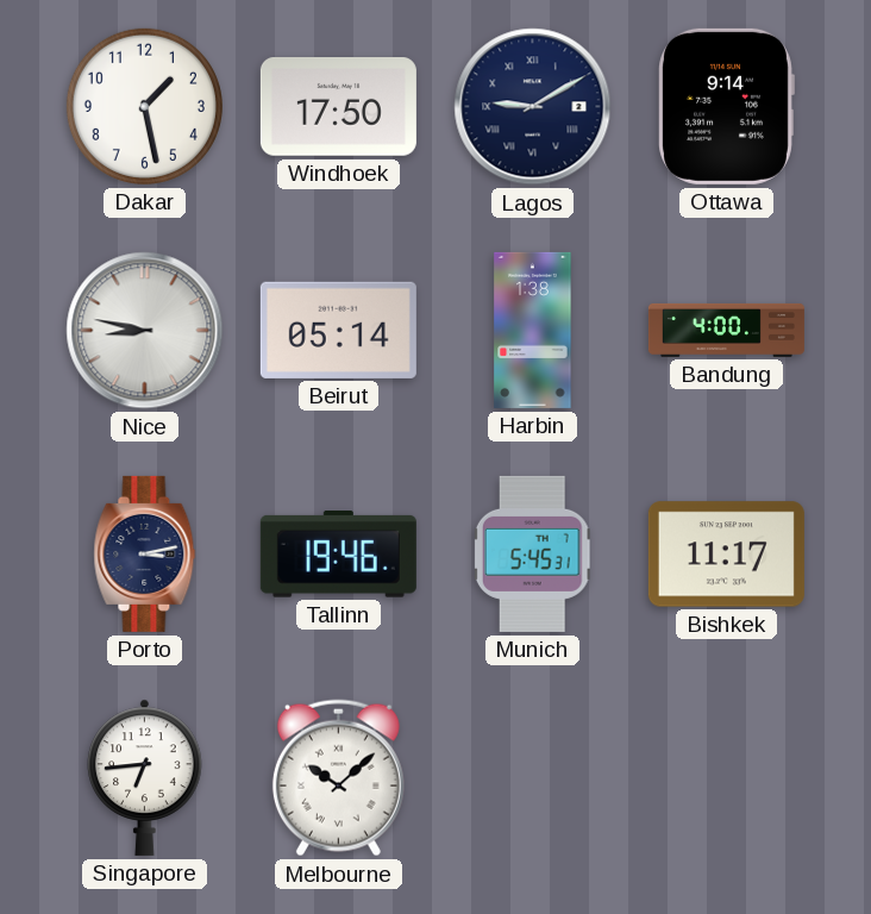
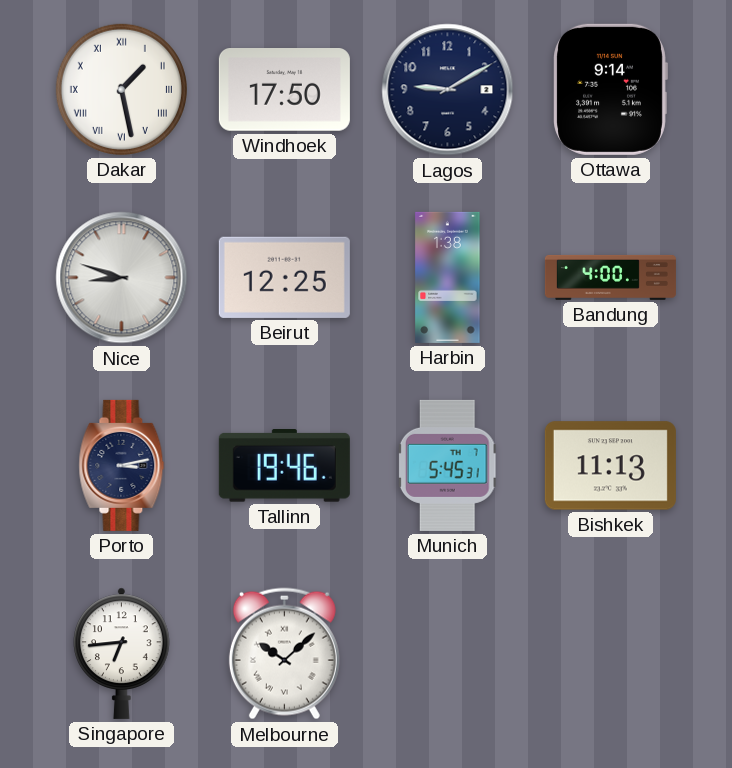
Dakar numerals: Arabic -> Roman (121, 89)
Lagos numerals: Roman -> Arabic (448, 90)
Nice: 8:47 -> 8:48 (122, 278)
Beirut: 05:14 -> 12:25 (284, 277)
Bishkek: 11:17 -> 11:13 (610, 466)
